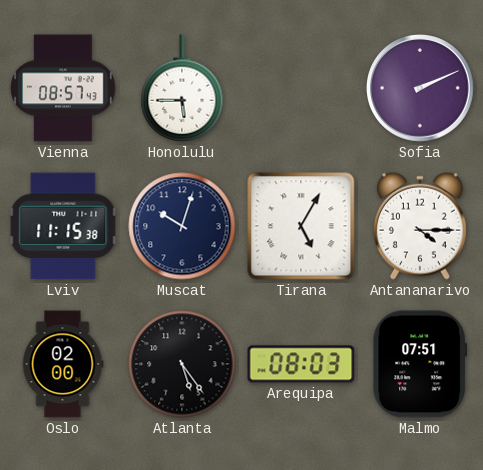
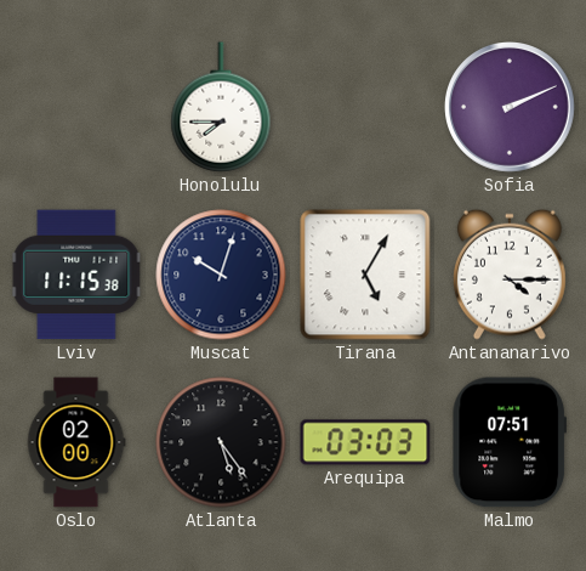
Vienna: 08:57 -> none (64, 88)
Honolulu: 5:45 -> 7:45 (221, 107)
Arequipa: 08:03 -> 03:03 (365, 442)
